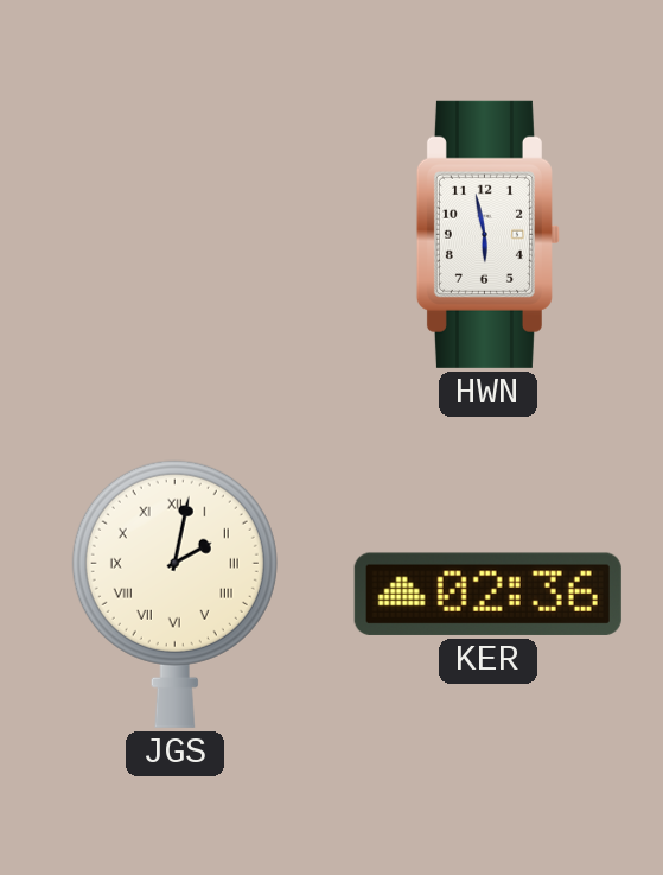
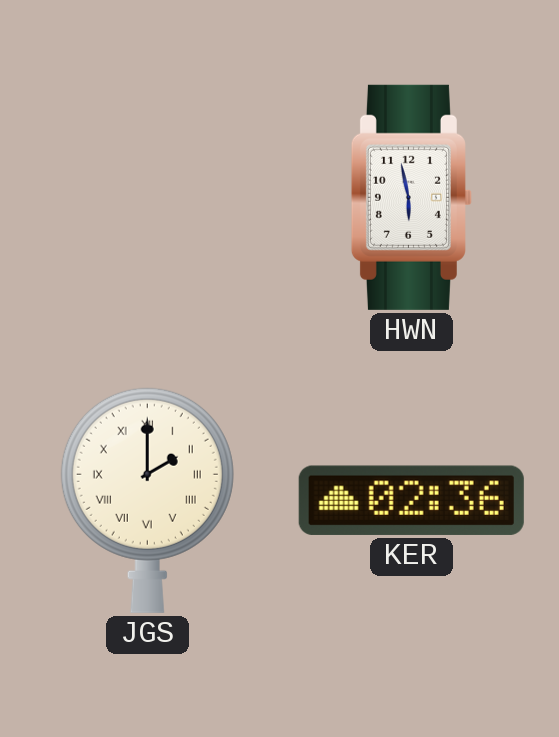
JGS: 2:02 -> 2:00 (147, 500)
